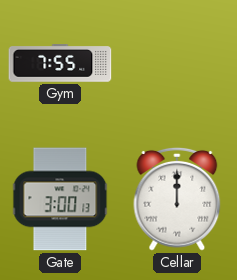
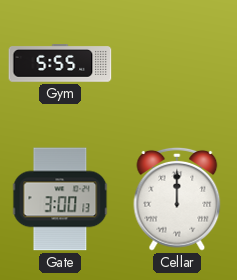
Gym: 7:55 -> 5:55 (60, 63)
